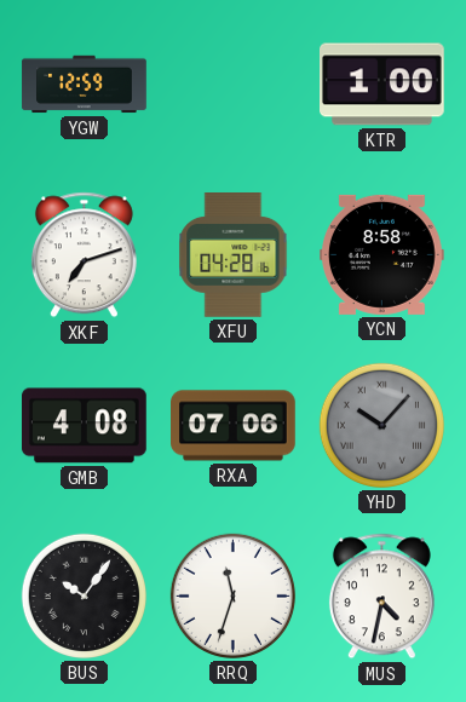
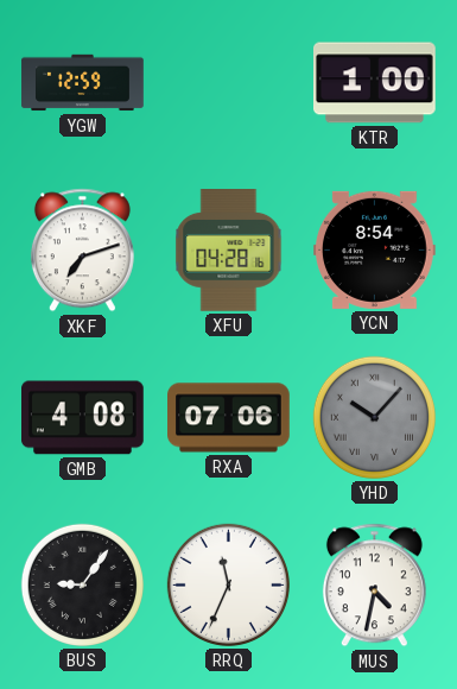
YCN: 8:58 -> 8:54 (375, 249)
BUS: 10:06 -> 9:06 (82, 584)
RRQ: 11:33 -> 11:34 (228, 584)
